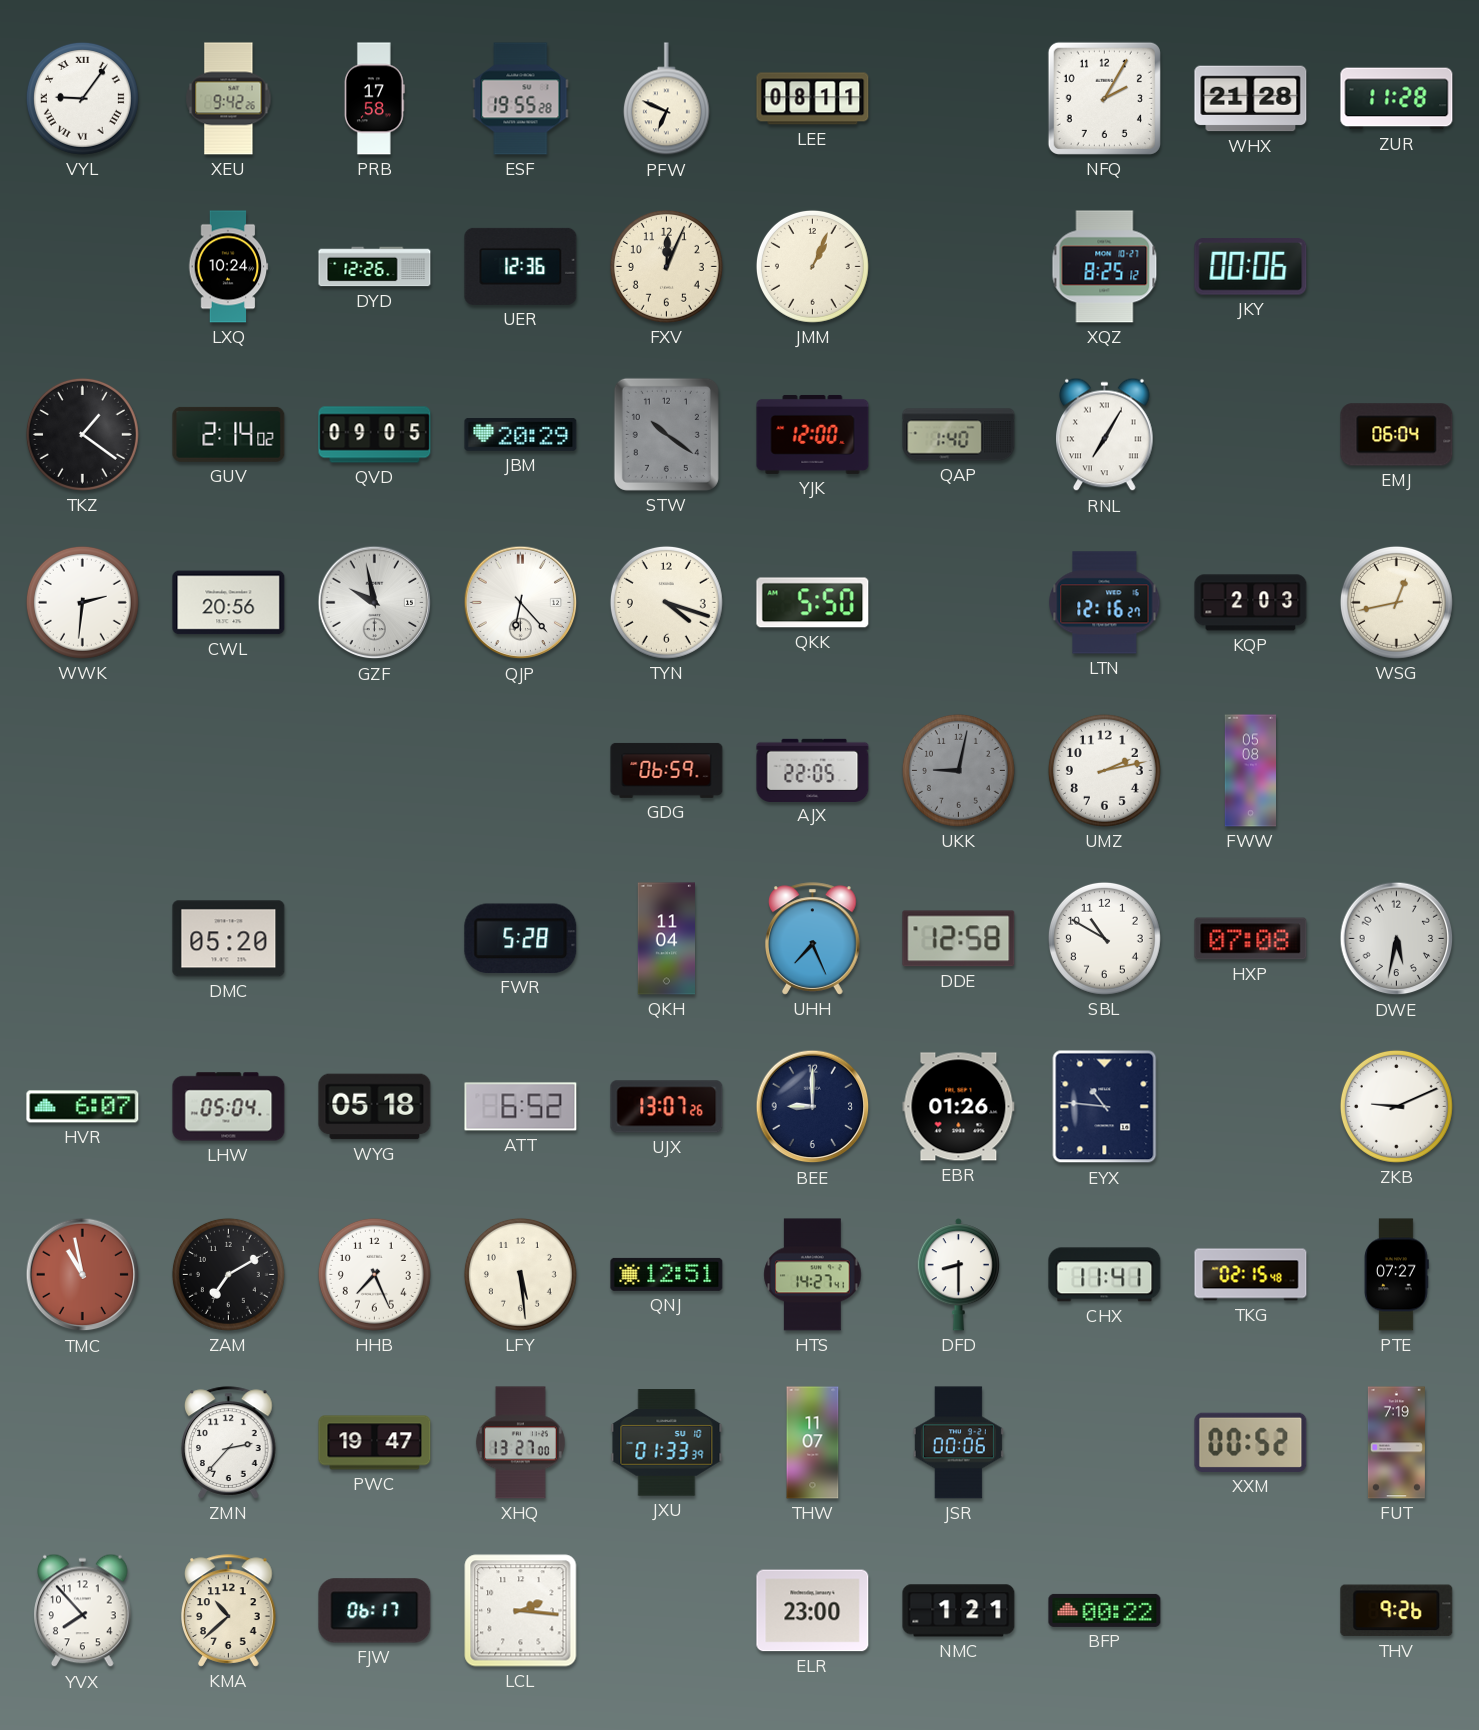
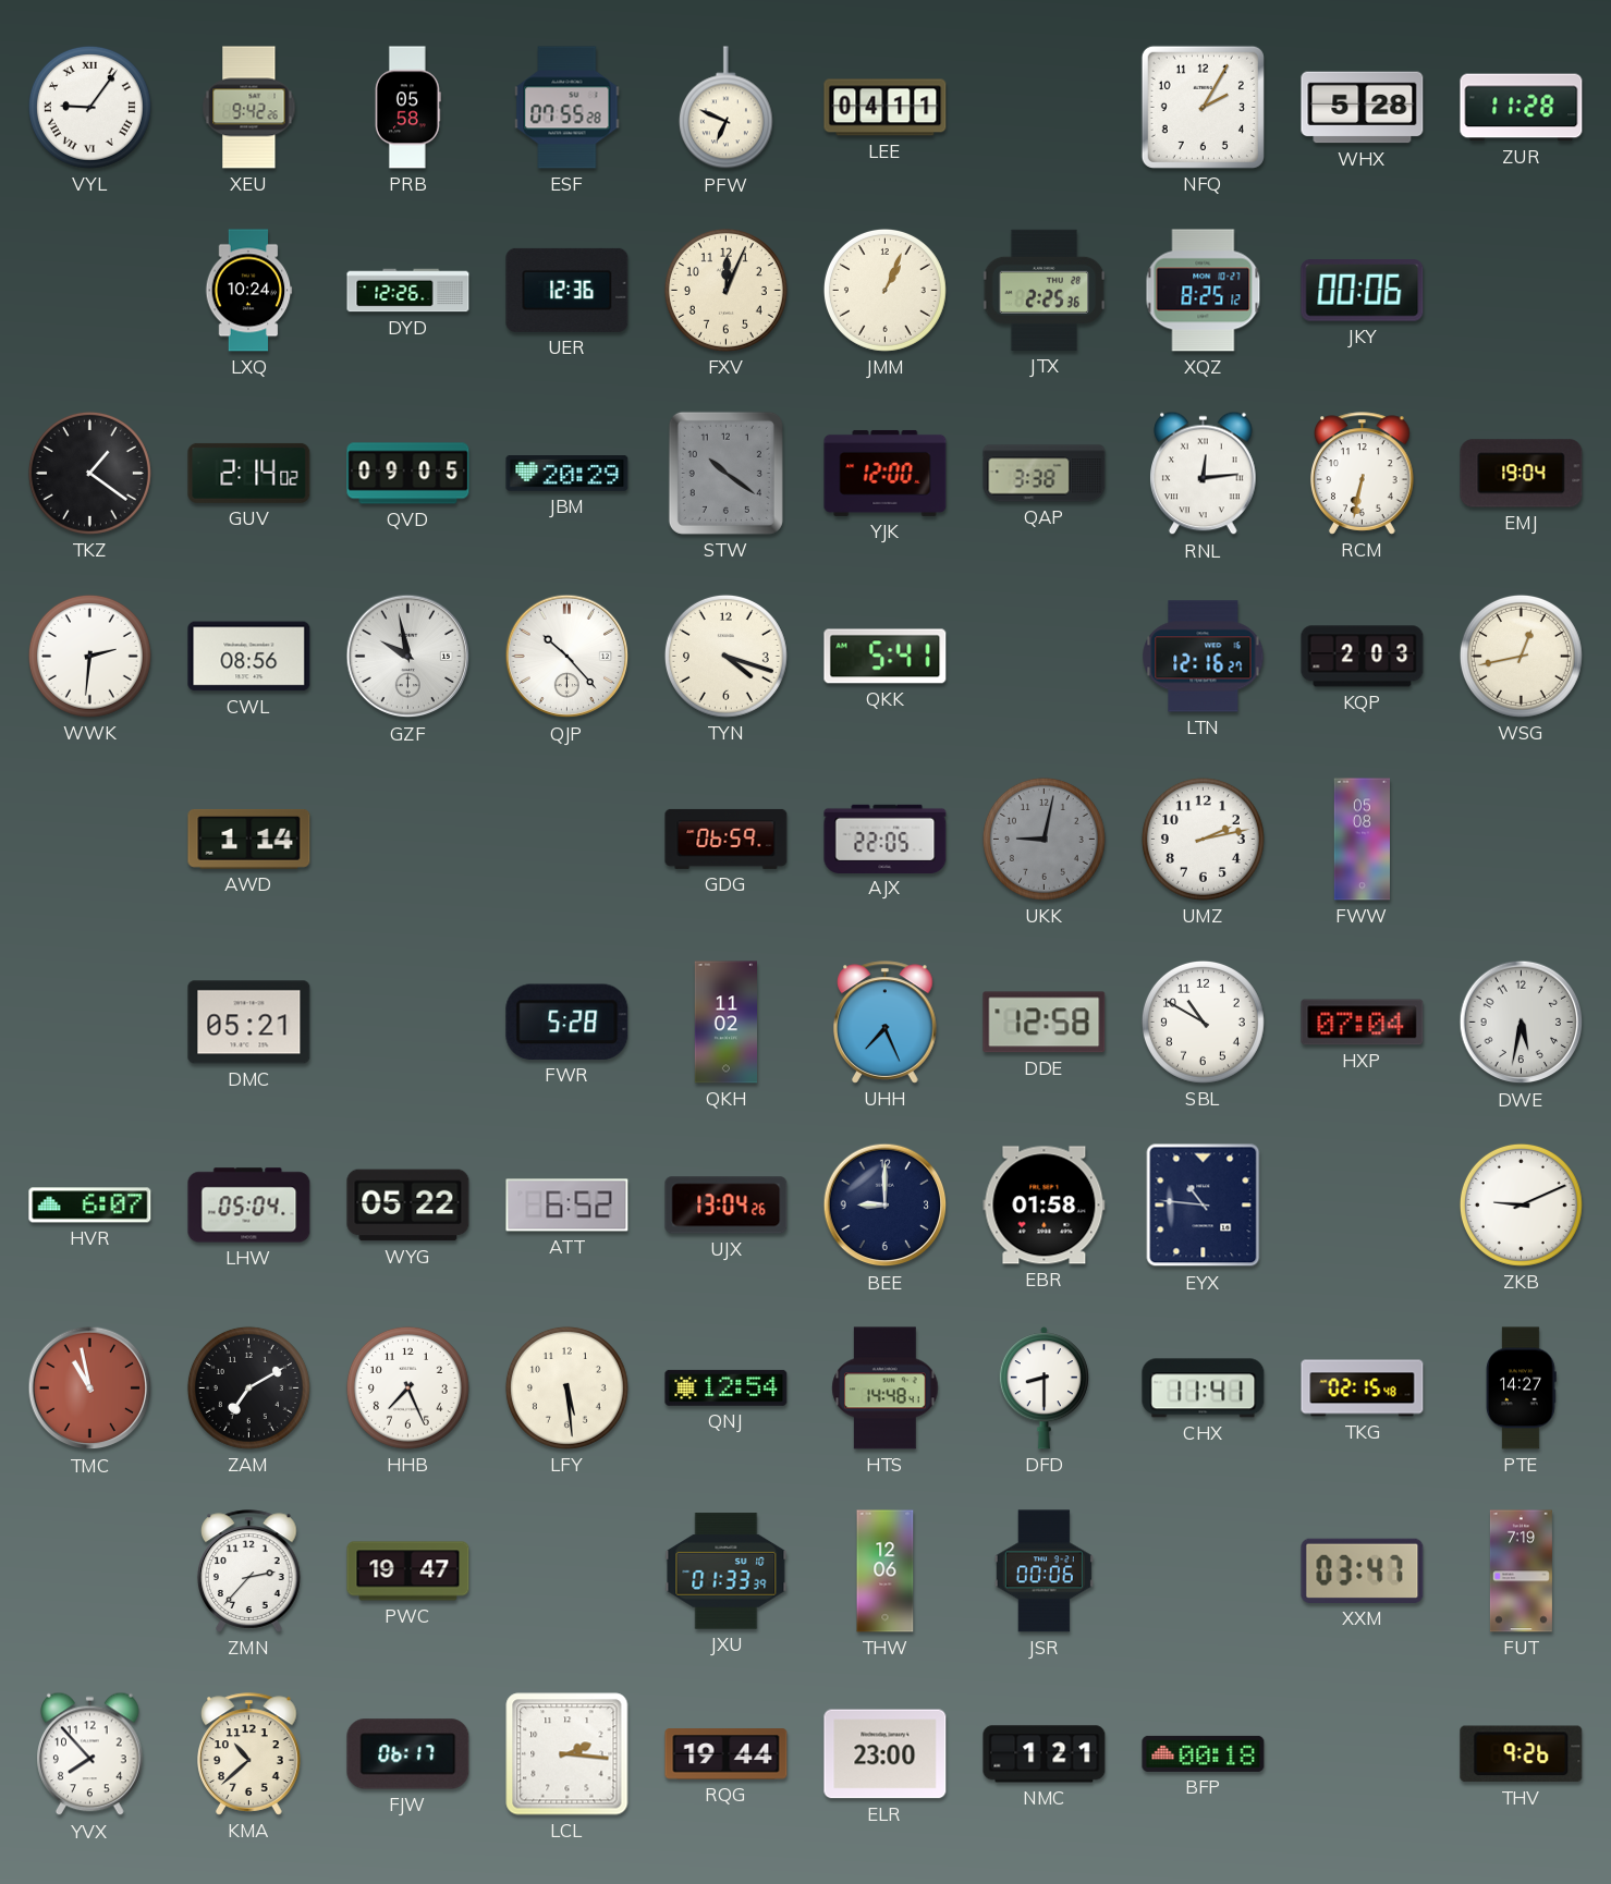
PRB: 17:58 -> 05:58 (407, 108)
ESF: 19:55 -> 07:55 (567, 108)
LEE: 08:11 -> 04:11 (886, 108)
WHX: 21:28 -> 5:28 (1363, 108)
JTX: none -> 2:25 (1045, 290)
QAP: 1:40 -> 3:38 (1045, 474)
RNL: 7:05 -> 12:14 (1204, 474)
RCM: none -> 6:32 (1363, 474)
EMJ: 06:04 -> 19:04 (1522, 474)
CWL: 20:56 -> 08:56 (249, 657)
QJP: 6:23 -> 10:23 (567, 657)
QKK: 5:50 -> 5:41 (886, 657)
AWD: none -> 1:14 (249, 839)
DMC: 05:20 -> 05:21 (249, 1023)
QKH: 11:04 -> 11:02 (725, 1023)
HXP: 07:08 -> 07:04 (1363, 1023)
WYG: 05:18 -> 05:22 (408, 1206)
UJX: 13:07 -> 13:04 (727, 1206)
EBR: 01:26 -> 01:58 (1045, 1206)
QNJ: 12:51 -> 12:54 (727, 1387)
HTS: 14:27 -> 14:48 (886, 1388)
PTE: 07:27 -> 14:27 (1521, 1388)
XHQ: 13:27 -> none (520, 1443)
THW: 11:07 -> 12:06 (886, 1571)
XXM: 00:52 -> 03:47 (1363, 1570)
RQG: none -> 19:44 (727, 1754)
BFP: 00:22 -> 00:18 (1204, 1753)
